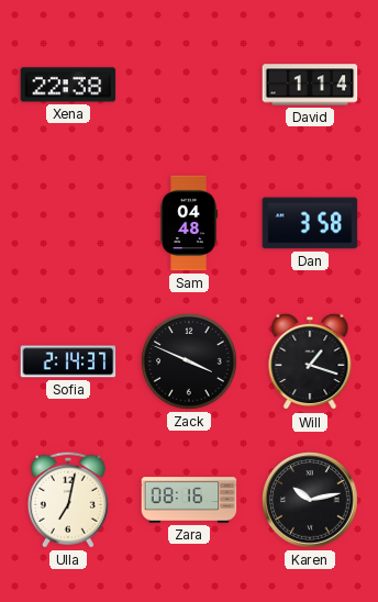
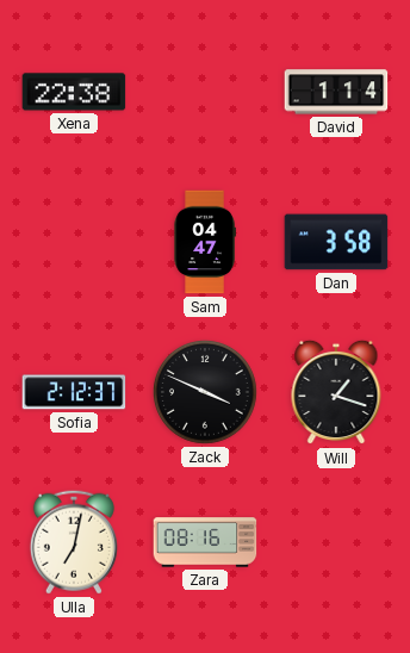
Sam: 04:48 -> 04:47 (205, 242)
Sofia: 2:14 -> 2:12 (74, 392)
Karen: 10:13 -> none (310, 500)
